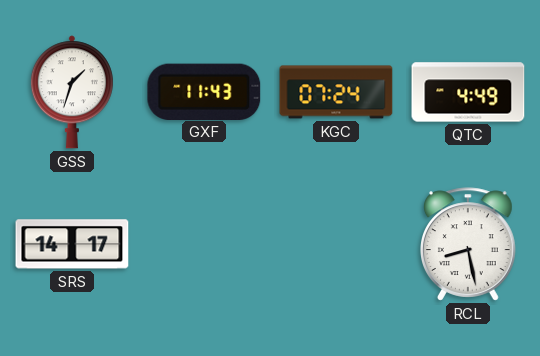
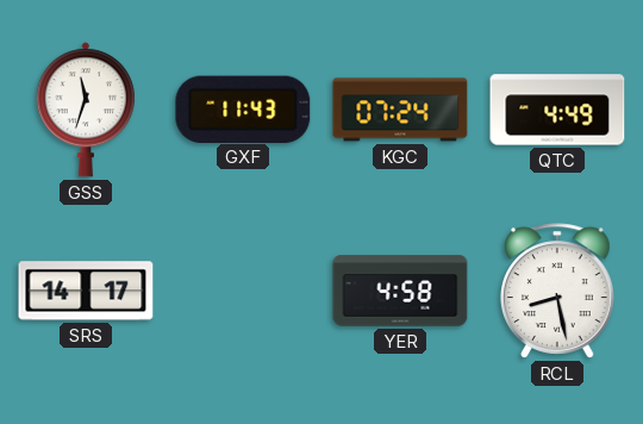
GSS: 1:33 -> 11:33 (86, 110)
YER: none -> 4:58 (400, 291)
